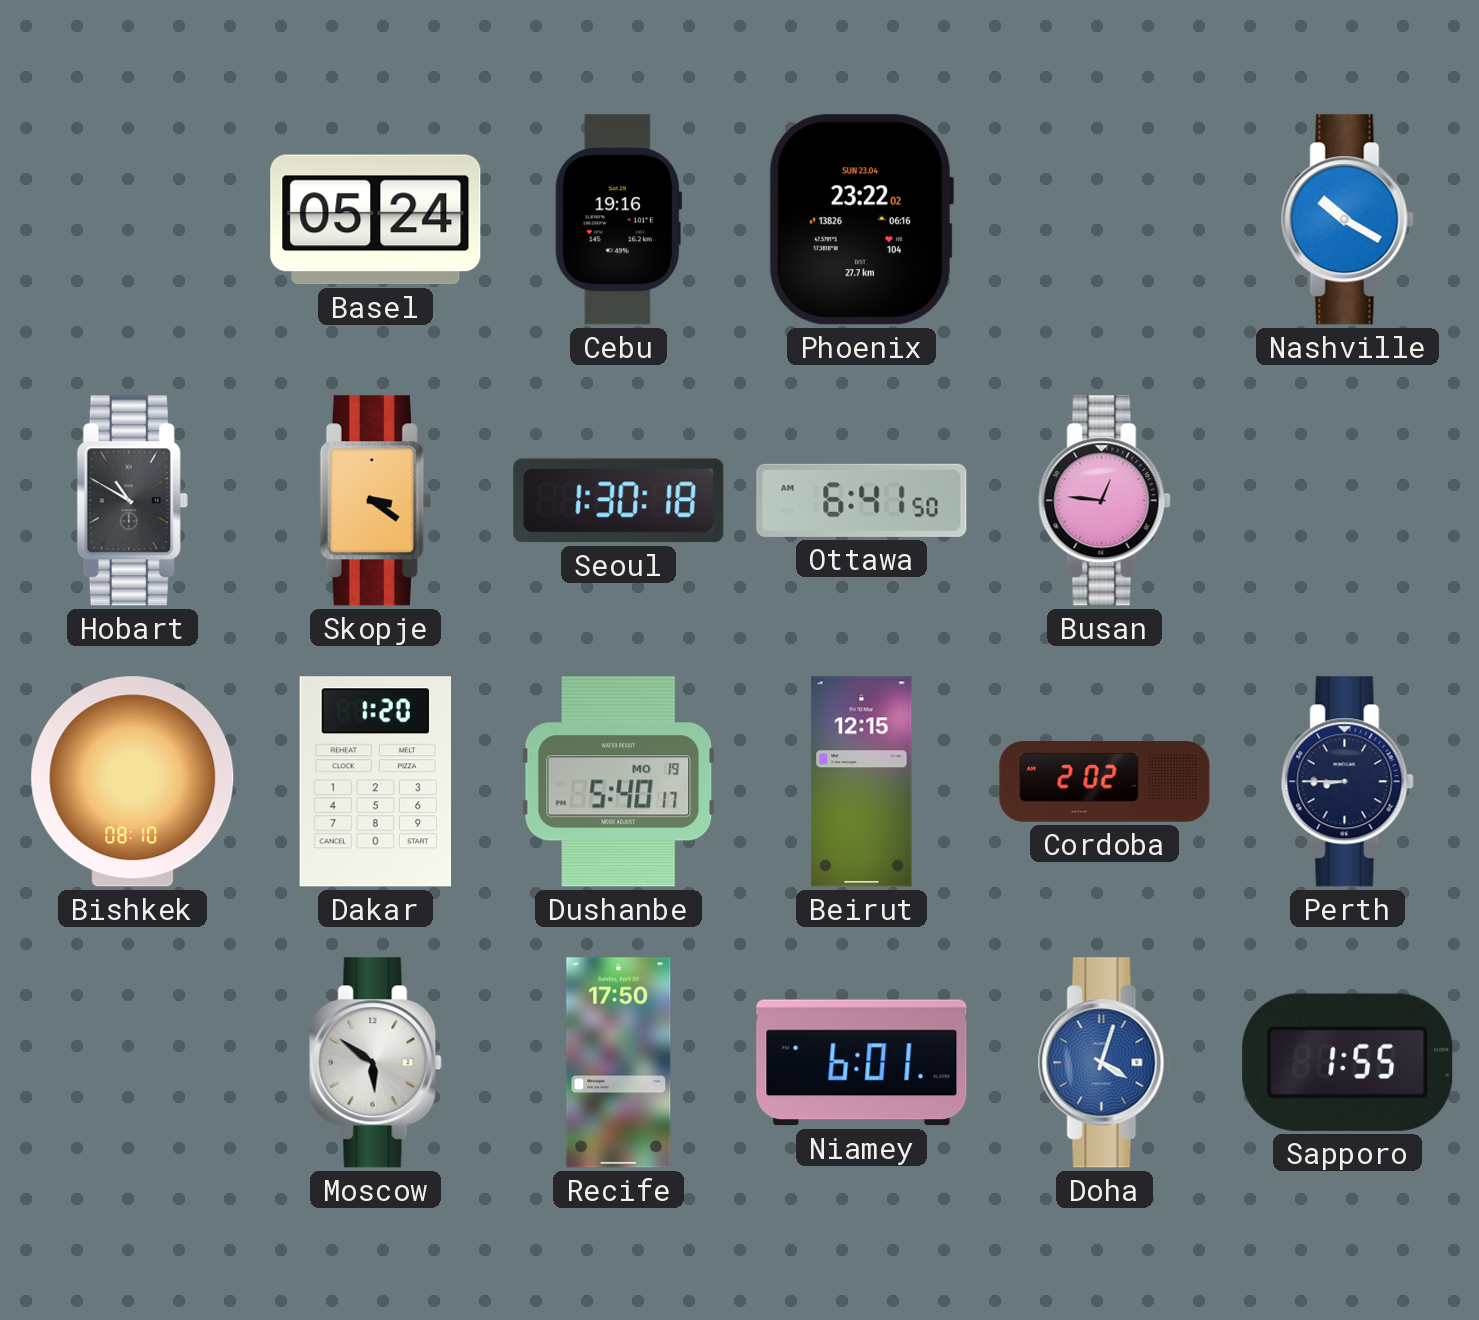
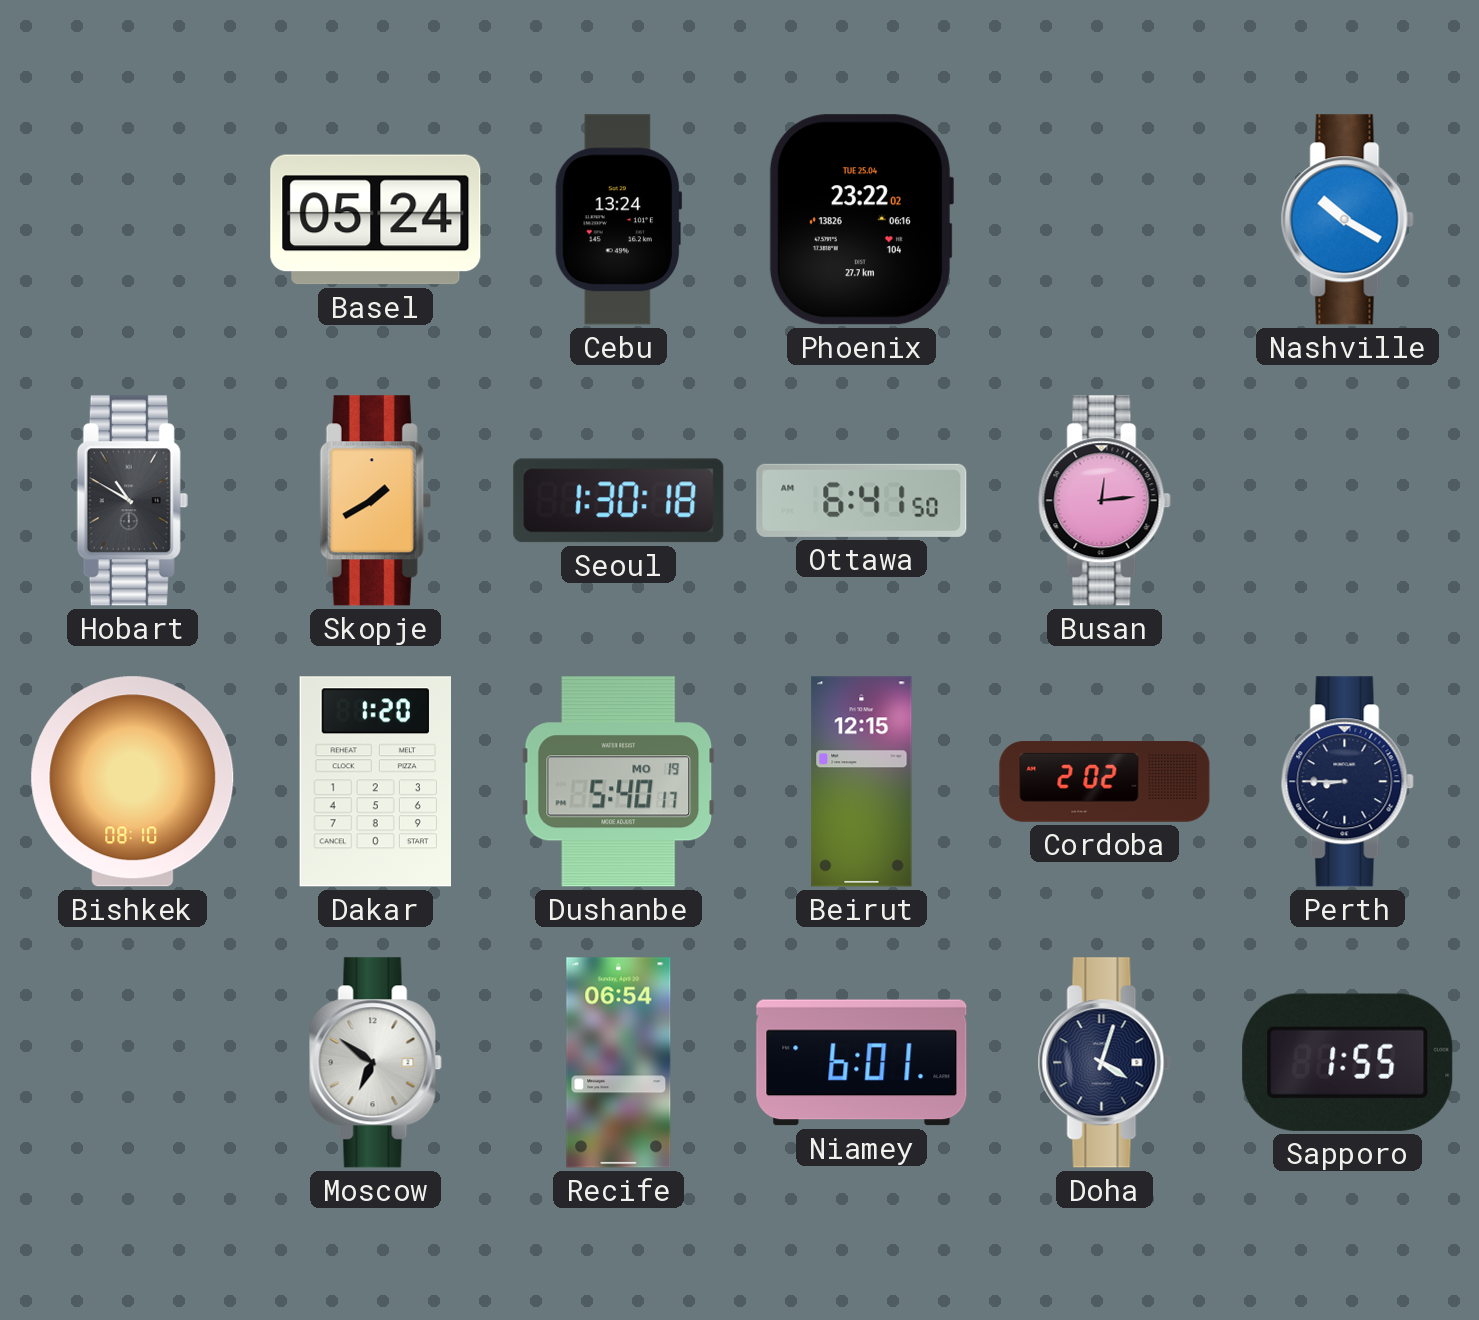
Cebu: 19:16 -> 13:24 (619, 220)
Phoenix date: SUN 23.04 -> TUE 25.04 (861, 220)
Skopje: 3:21 -> 1:40 (375, 501)
Busan: 12:46 -> 12:14 (1104, 501)
Moscow: 5:51 -> 6:51 (375, 1063)
Recife: 17:50 -> 06:54 (619, 1063)
Doha dial: blue -> navy (1104, 1063)
